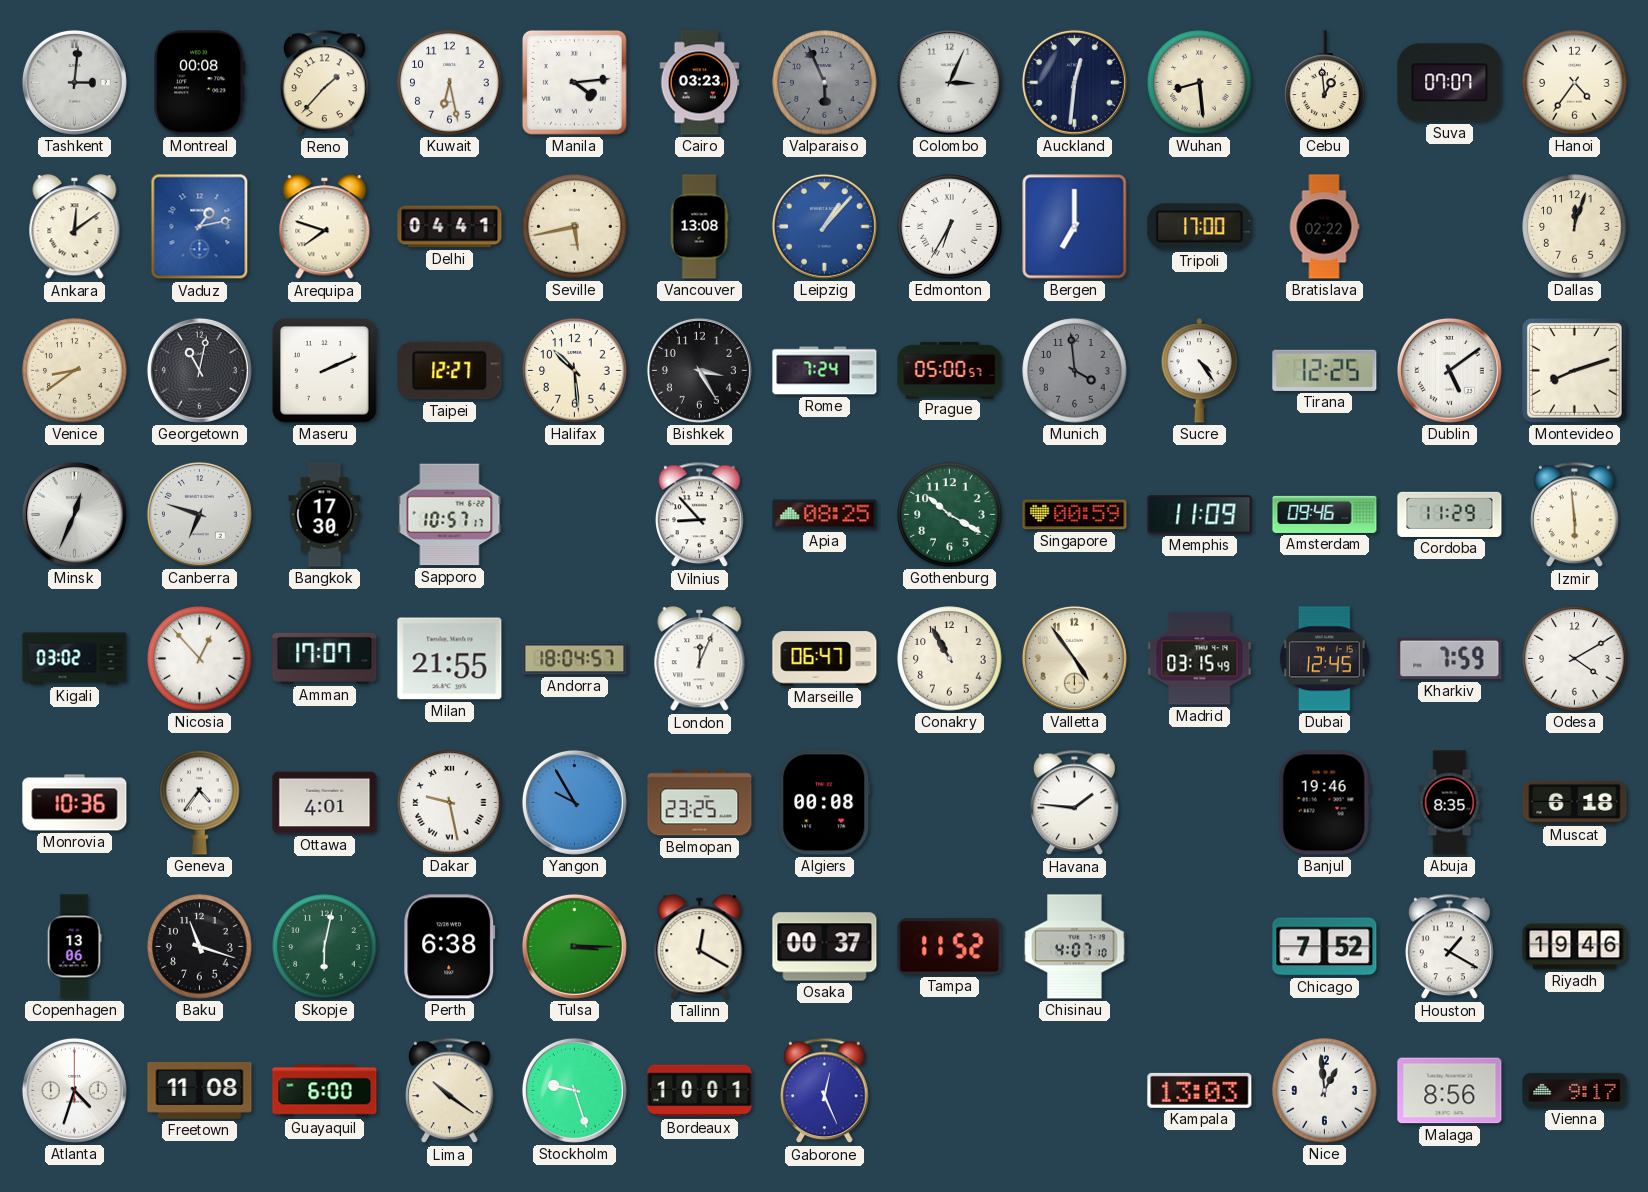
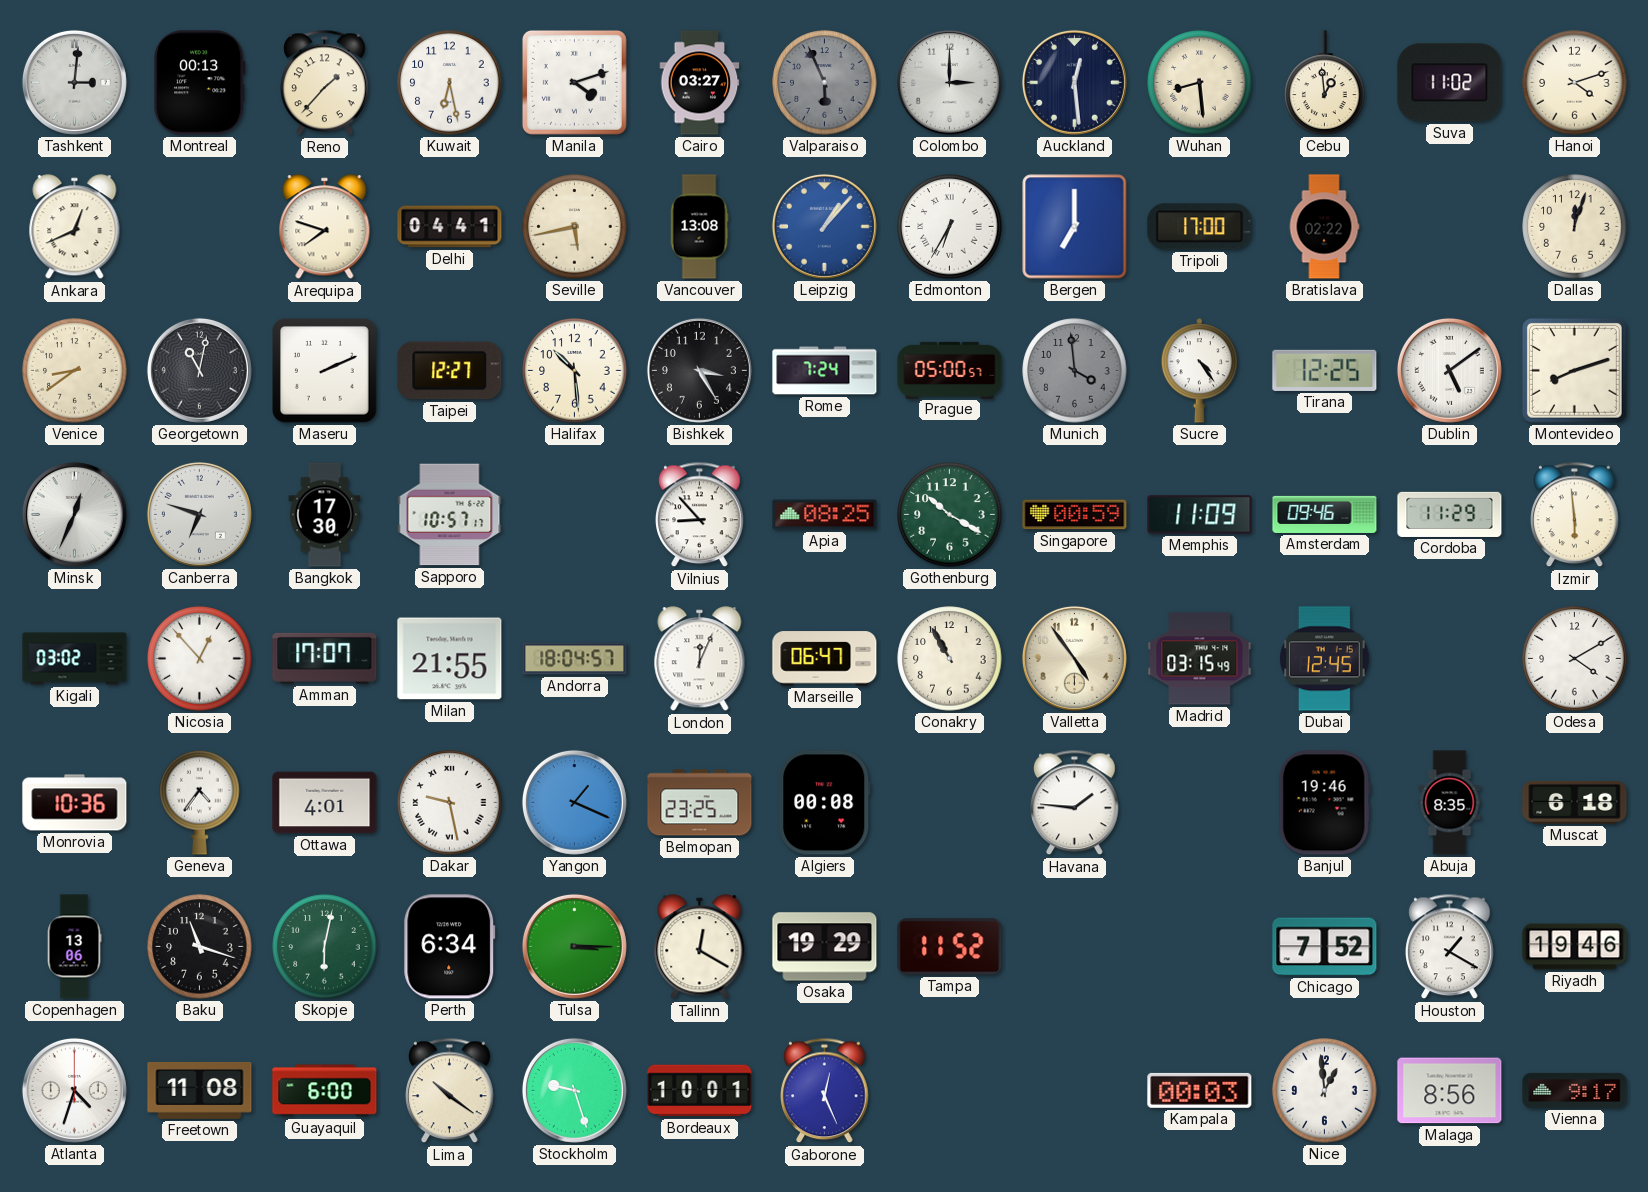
Montreal: 00:08 -> 00:13 (200, 83)
Manila: 4:14 -> 4:12 (574, 82)
Cairo: 03:23 -> 03:27 (700, 83)
Colombo: 3:04 -> 3:00 (949, 82)
Auckland: 12:31 -> 12:29 (1074, 82)
Suva: 07:07 -> 11:02 (1450, 83)
Hanoi: 4:36 -> 4:12 (1575, 83)
Ankara: 12:09 -> 12:41 (75, 227)
Vaduz: 1:13 -> none (200, 227)
Kharkiv: 7:59 -> none (1450, 659)
Yangon: 9:55 -> 1:19 (574, 802)
Perth: 6:38 -> 6:34 (450, 947)
Osaka: 00:37 -> 19:29 (825, 947)
Chisinau: 4:07 -> none (1075, 947)
Kampala: 13:03 -> 00:03 (1200, 1090)
